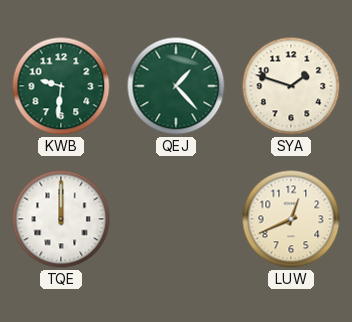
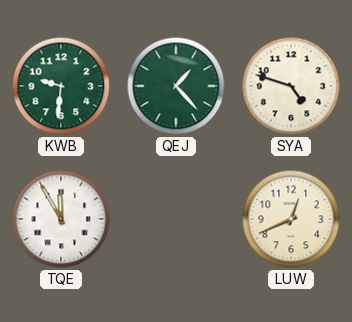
SYA: 1:48 -> 4:48 (291, 86)
TQE: 12:00 -> 11:55 (61, 219)
